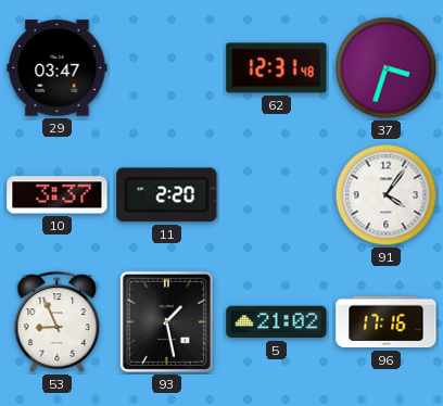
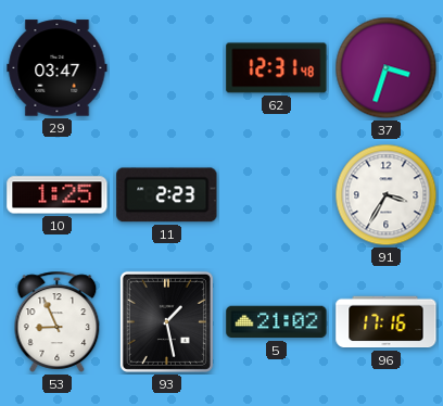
10: 3:37 -> 1:25 (58, 195)
11: 2:20 -> 2:23 (167, 195)
91: 4:06 -> 3:35 (387, 195)
